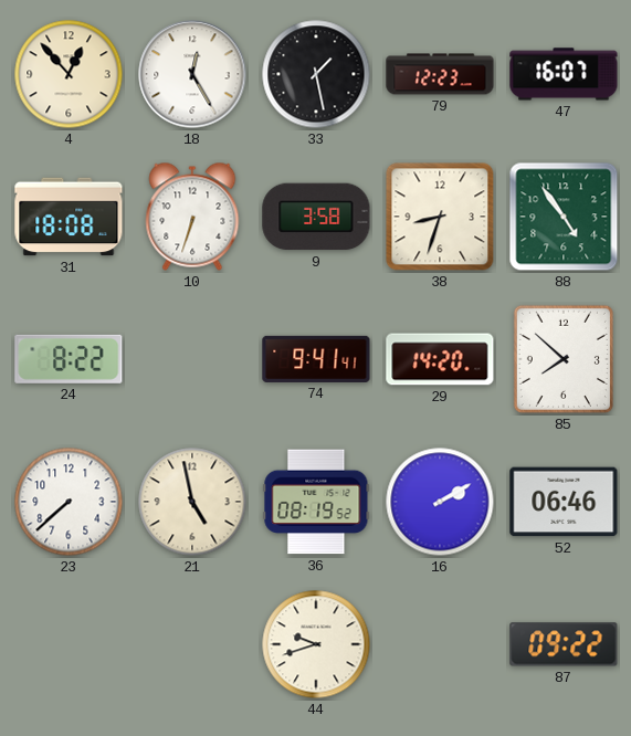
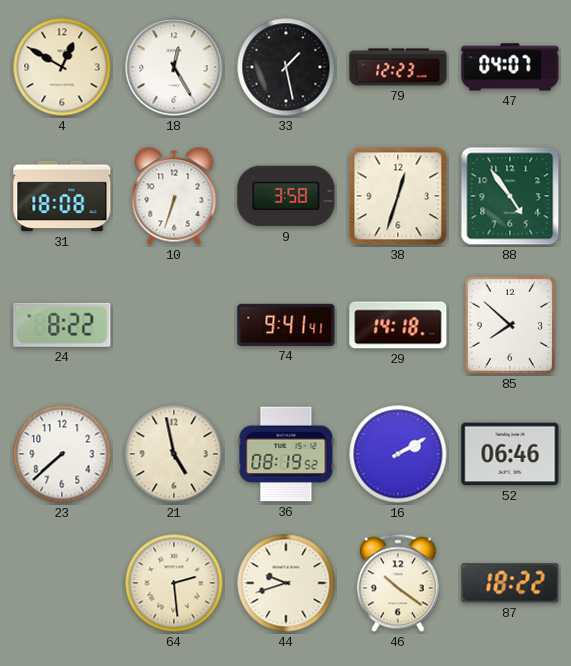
4: 12:53 -> 12:50 (62, 67)
47: 16:07 -> 04:07 (510, 67)
38: 8:33 -> 12:33 (398, 196)
29: 14:20 -> 14:18 (398, 325)
64: none -> 2:29 (174, 583)
46: none -> 10:21 (398, 583)
87: 09:22 -> 18:22 (510, 583)
